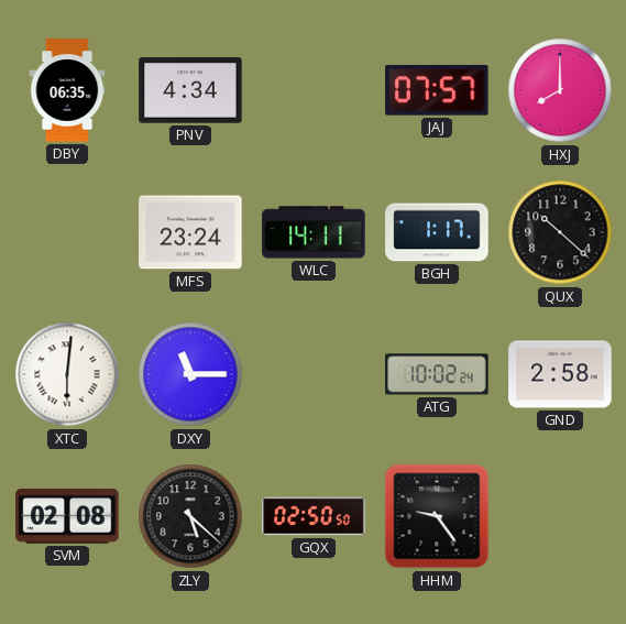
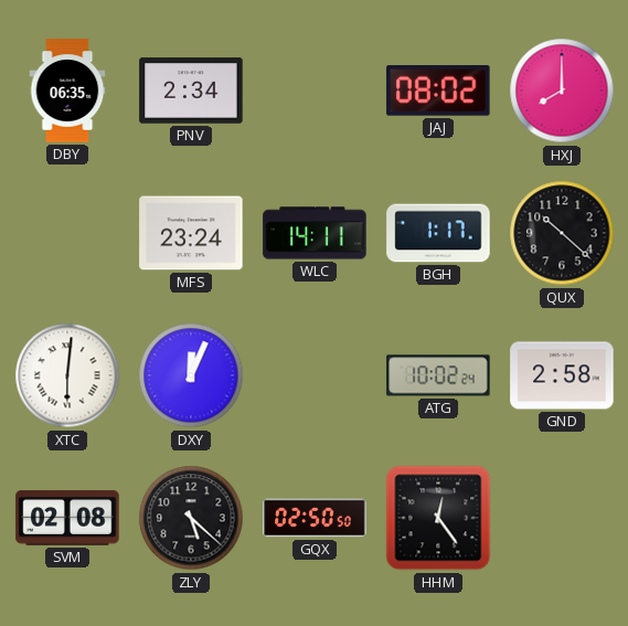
PNV: 4:34 -> 2:34 (191, 91)
JAJ: 07:57 -> 08:02 (438, 92)
DXY: 11:15 -> 12:04 (191, 375)
HHM: 9:24 -> 12:24 (438, 518)
